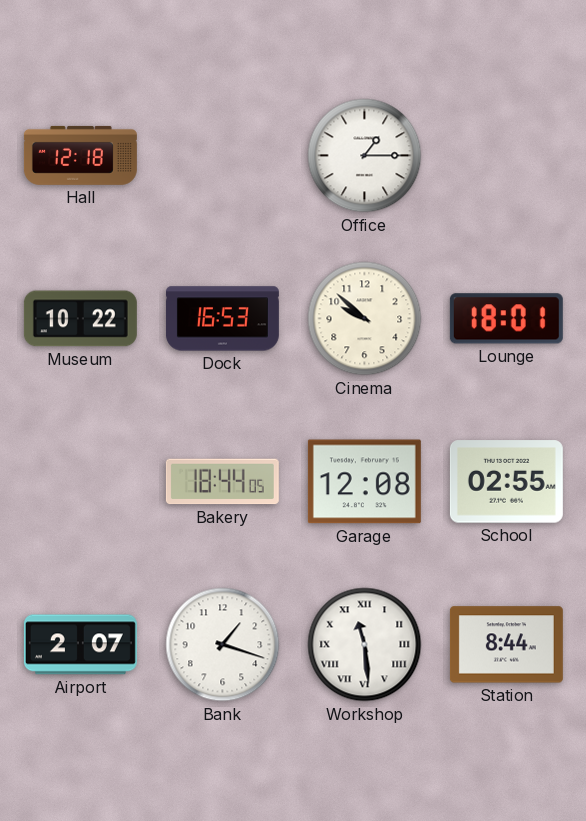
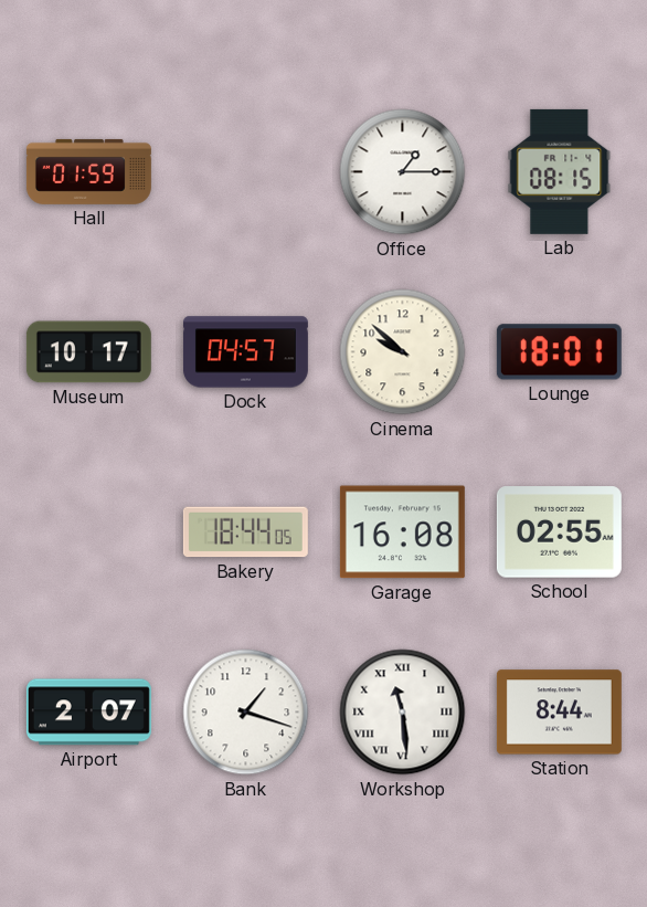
Hall: 12:18 -> 01:59 (88, 171)
Lab: none -> 08:15 (560, 171)
Museum: 10:22 -> 10:17 (88, 352)
Dock: 16:53 -> 04:57 (245, 352)
Garage: 12:08 -> 16:08 (402, 532)
